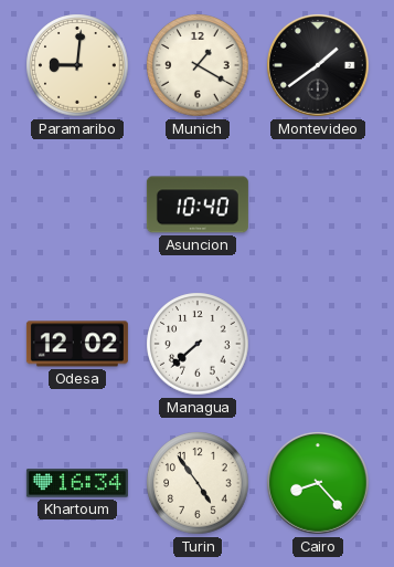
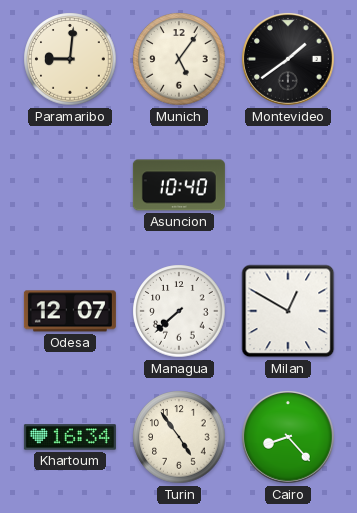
Munich: 1:20 -> 5:06 (179, 59)
Odesa: 12:02 -> 12:07 (70, 311)
Milan: none -> 12:50 (288, 311)
